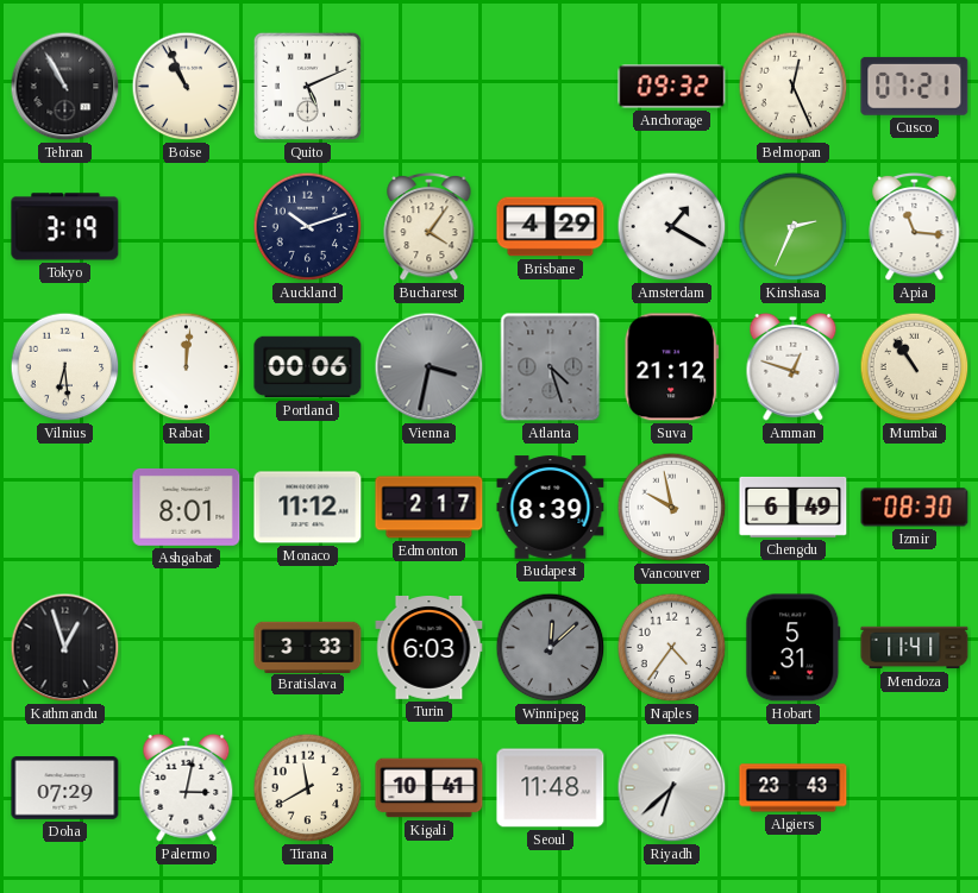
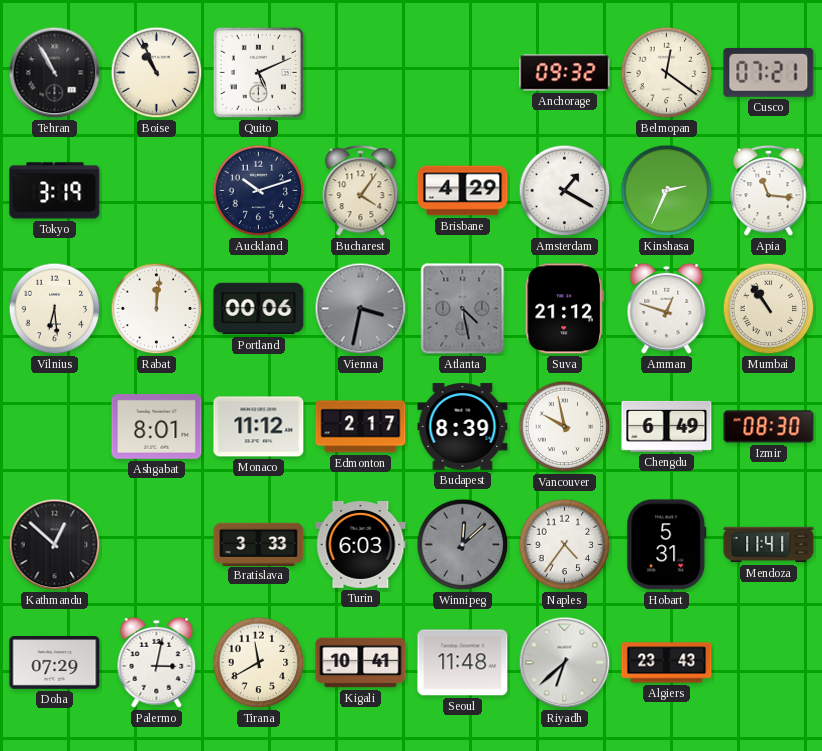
Belmopan: 12:26 -> 12:21 (667, 73)
Atlanta: 4:27 -> 4:28 (463, 309)
Kathmandu: 12:57 -> 12:52 (55, 545)
